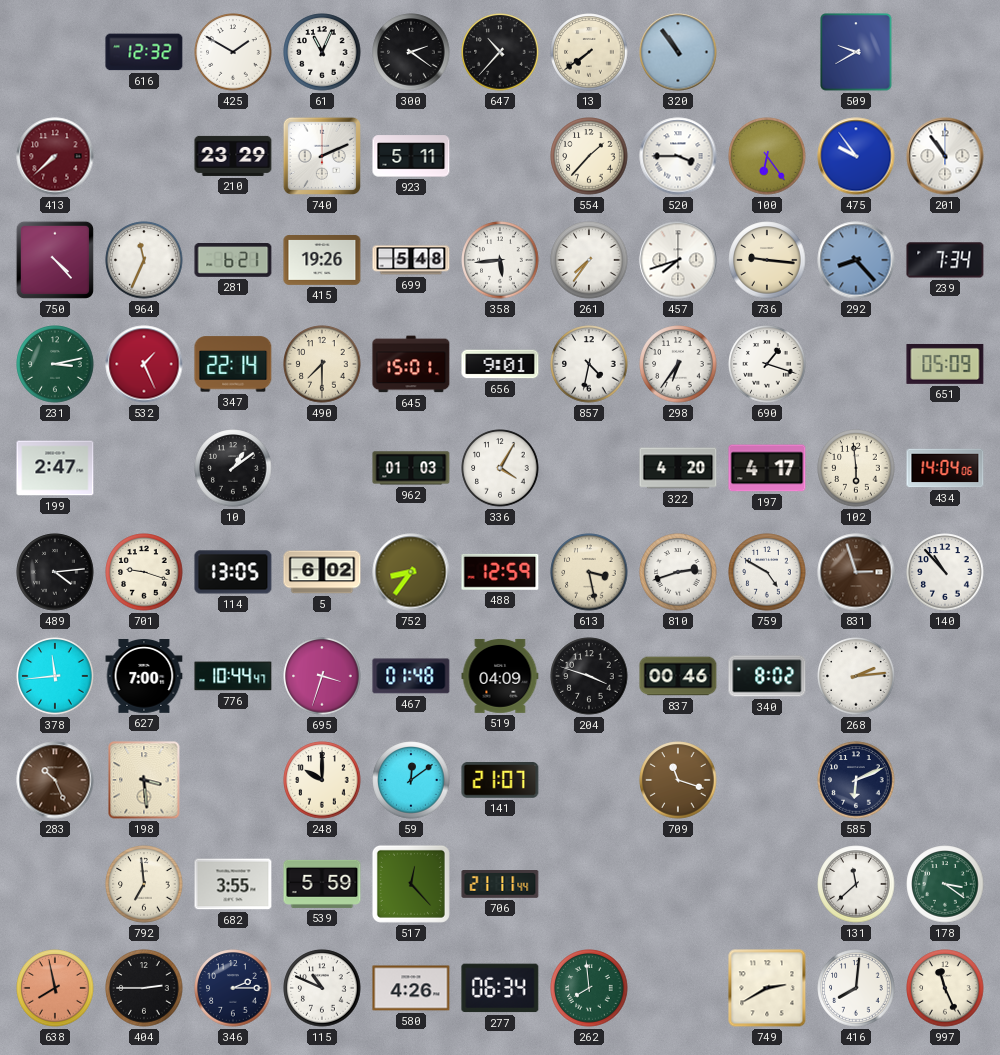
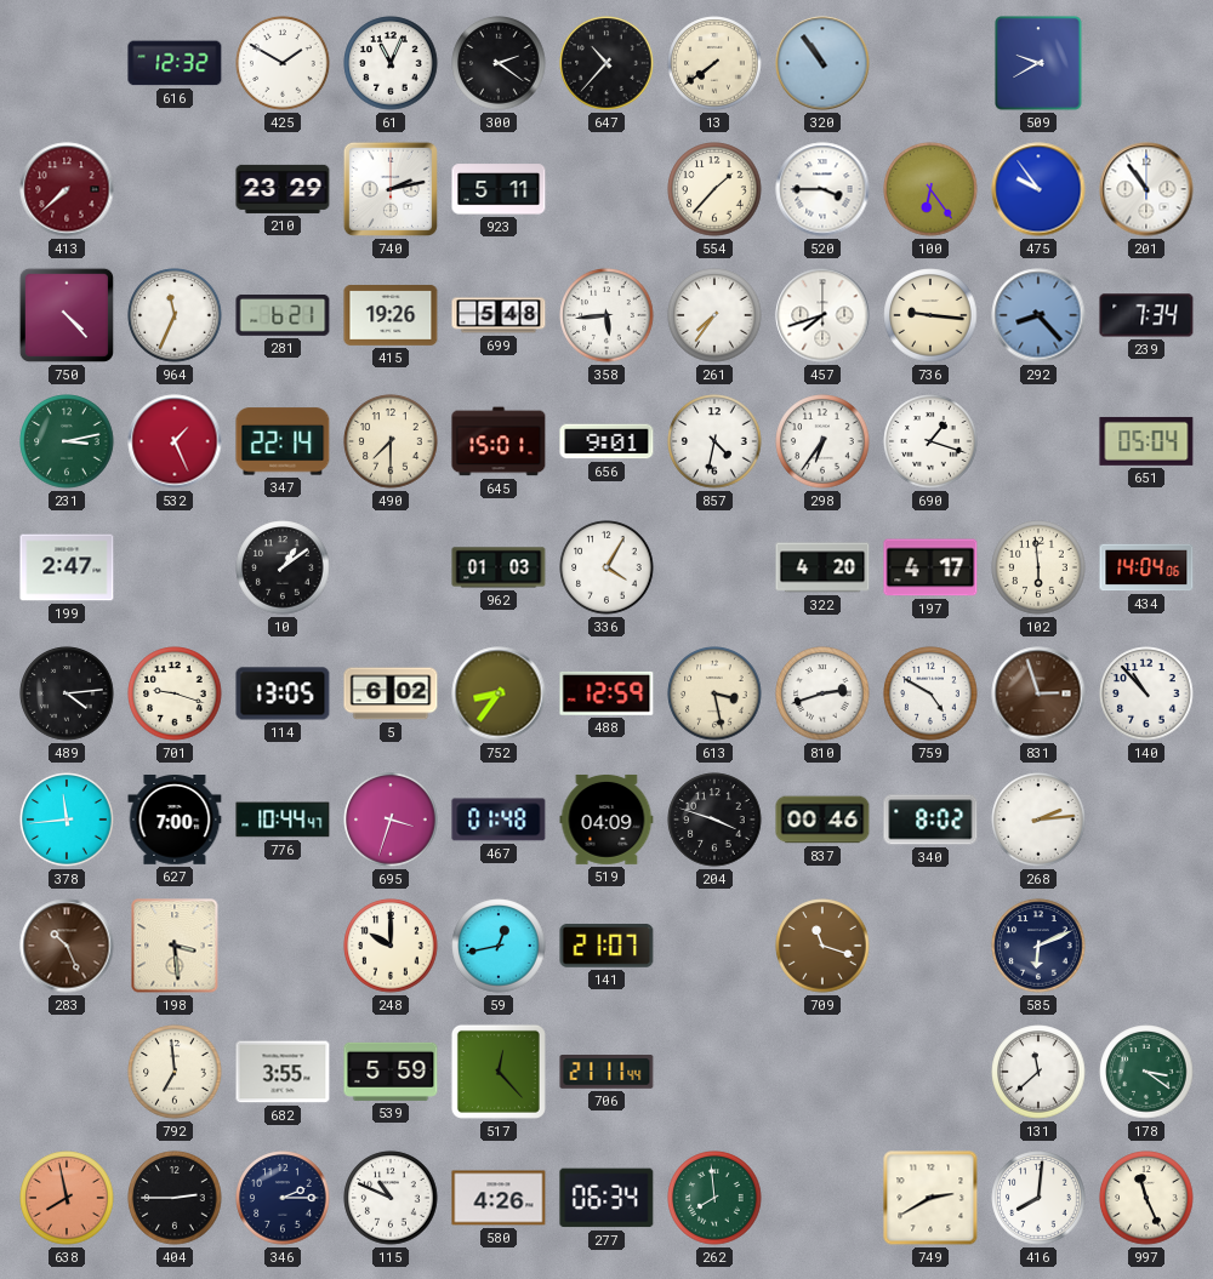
740: 2:11 -> 2:13 (391, 189)
651: 05:09 -> 05:04 (1146, 441)
59: 12:09 -> 12:43 (499, 946)
